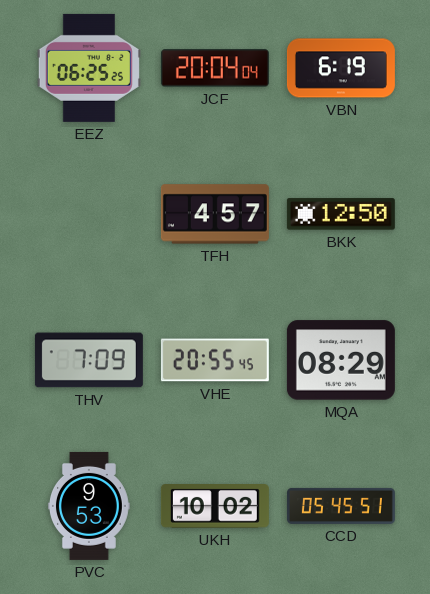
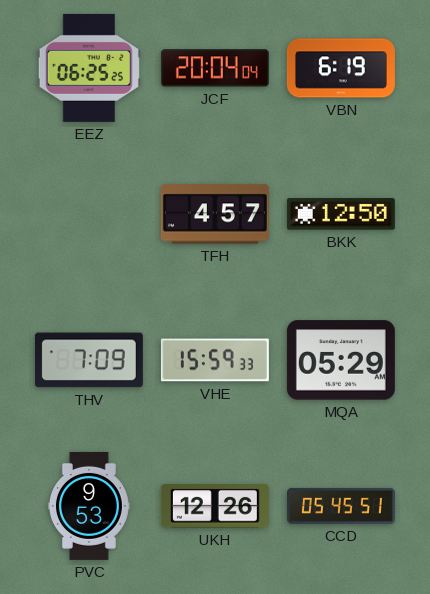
VHE: 20:55 -> 15:59 (215, 360)
MQA: 08:29 -> 05:29 (341, 360)
UKH: 10:02 -> 12:26 (215, 507)
